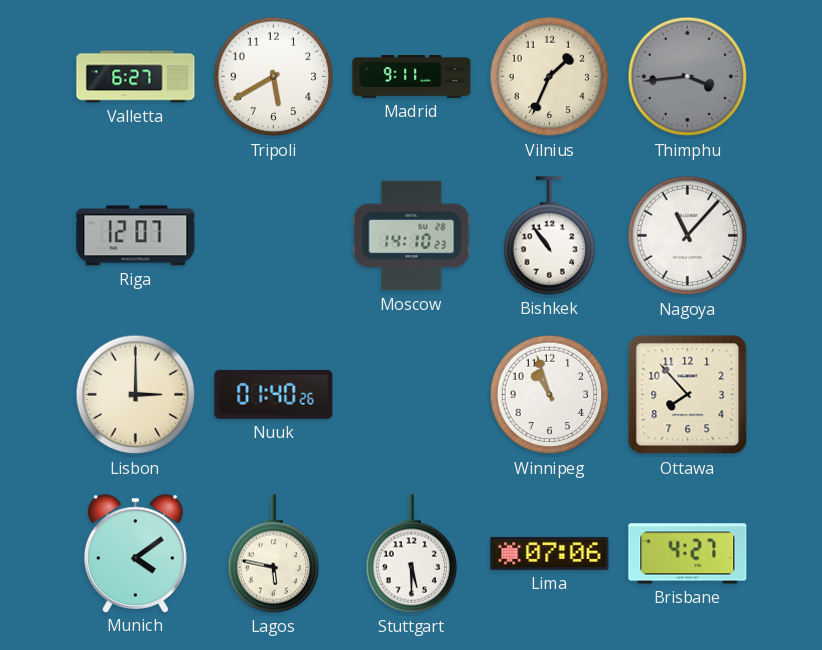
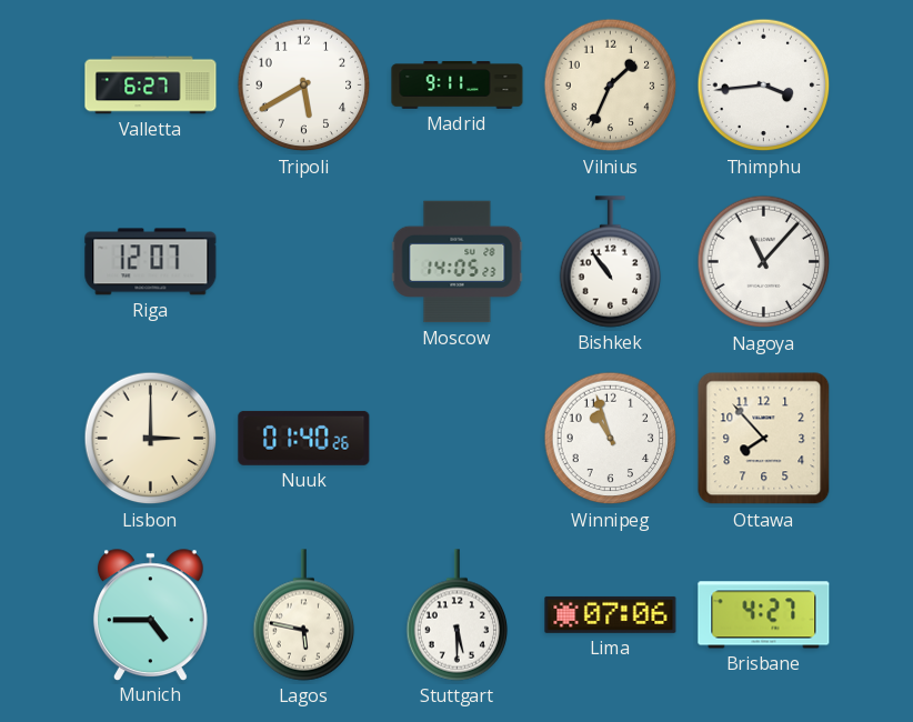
Thimphu dial: grey -> white (764, 86)
Moscow: 14:10 -> 14:05 (458, 262)
Munich: 4:09 -> 4:45 (150, 614)
